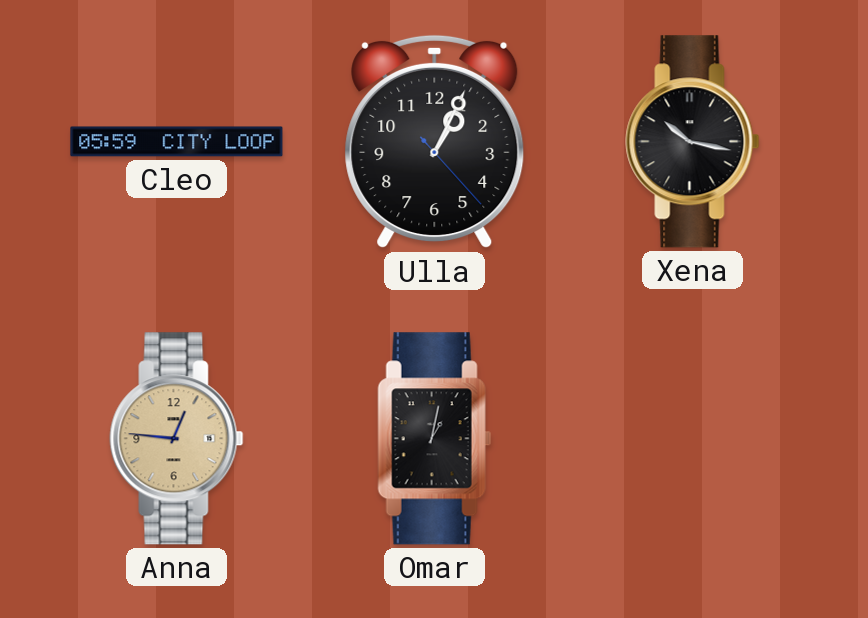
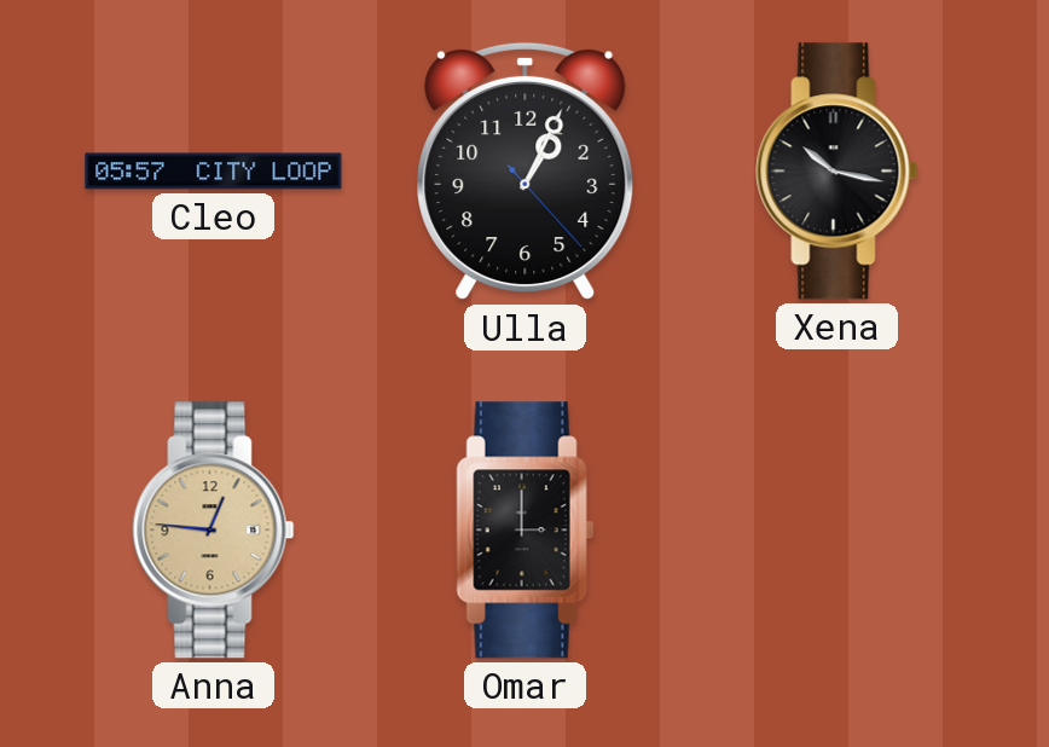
Cleo: 05:59 -> 05:57 (214, 172)
Omar: 1:02 -> 3:00 (526, 531)
